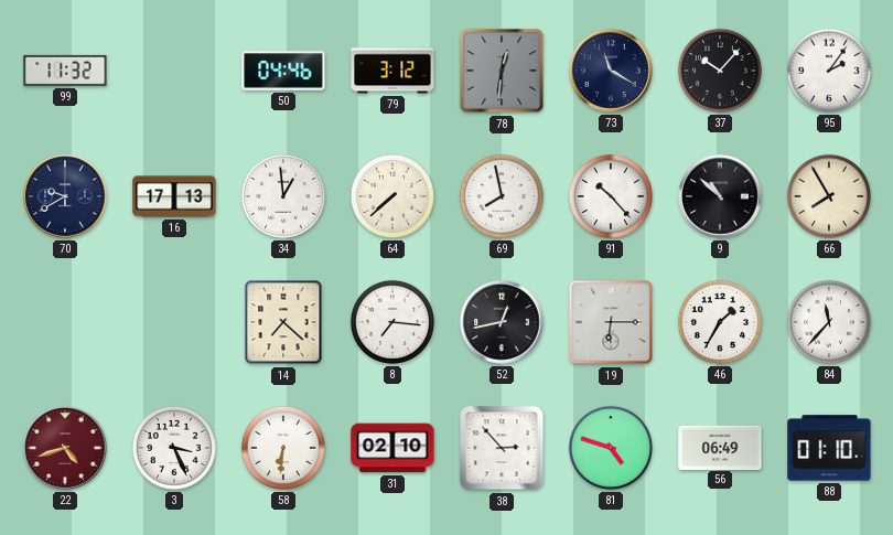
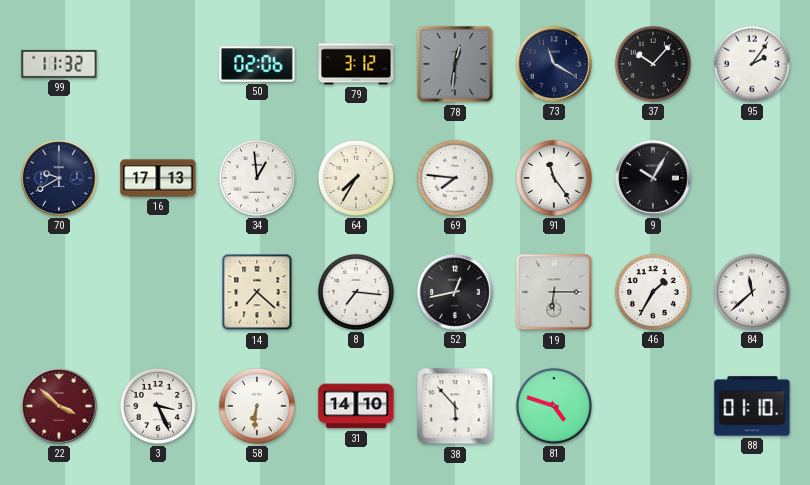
50: 04:46 -> 02:06 (257, 64)
64: 7:38 -> 7:35 (356, 178)
69: 7:58 -> 7:46 (455, 178)
91: 10:23 -> 11:24 (554, 178)
9: 10:52 -> 10:05 (653, 178)
66: 7:55 -> none (829, 196)
84: 11:37 -> 11:38 (752, 292)
22: 4:42 -> 3:52 (59, 406)
31: 02:10 -> 14:10 (356, 406)
38: 2:53 -> 5:53 (455, 406)
56: 06:49 -> none (720, 447)
